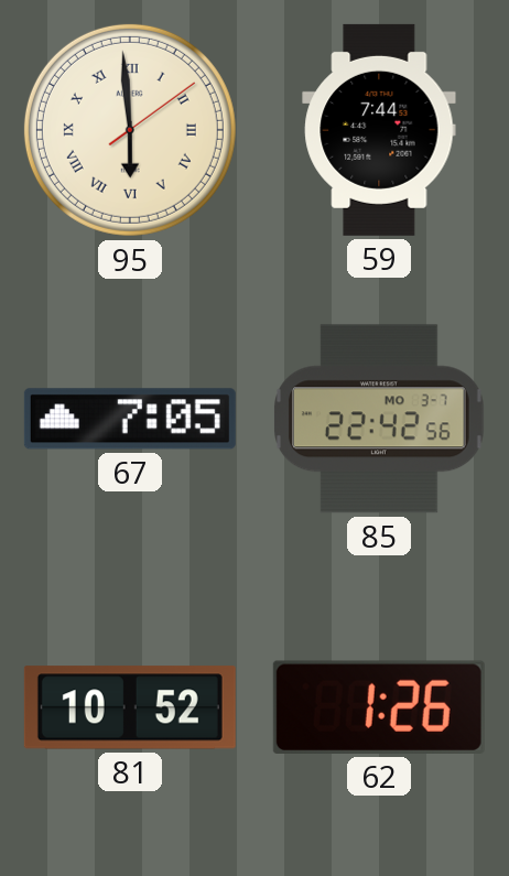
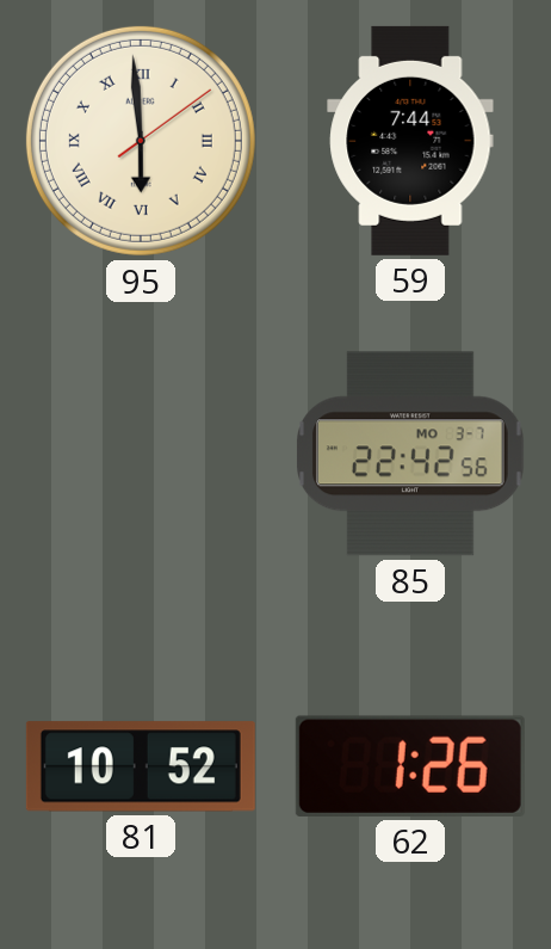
67: 7:05 -> none (130, 419)
